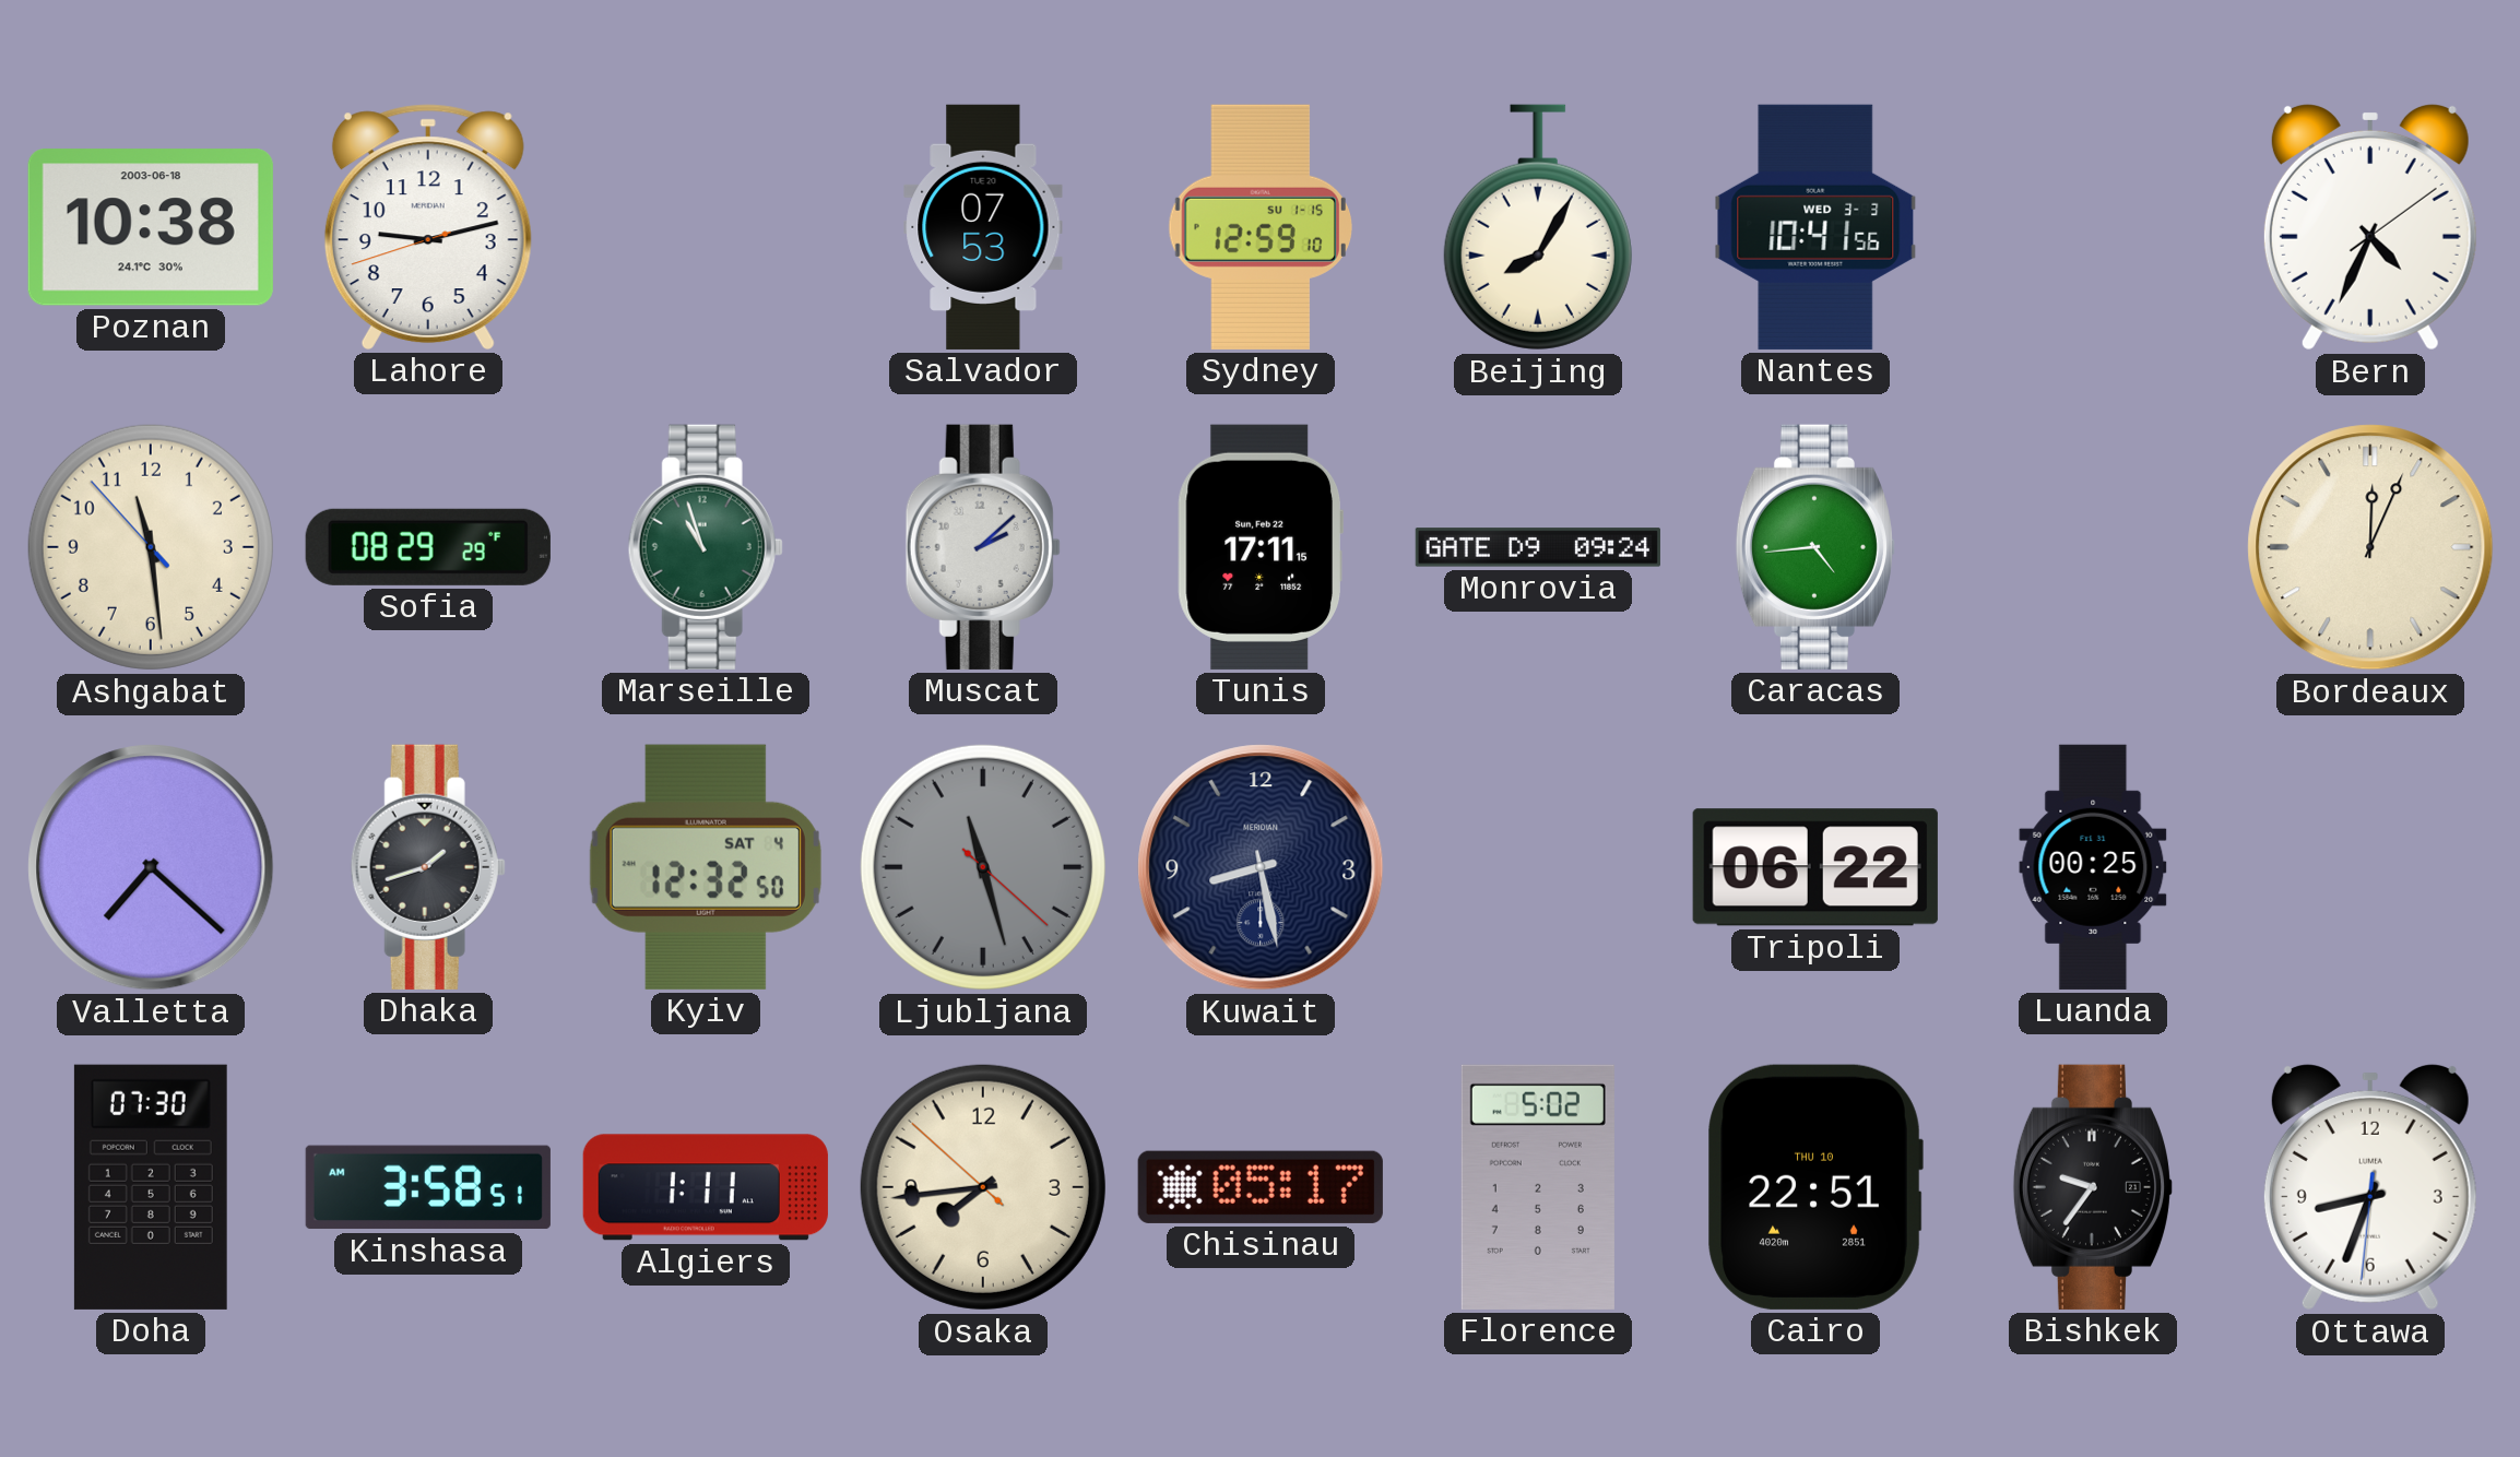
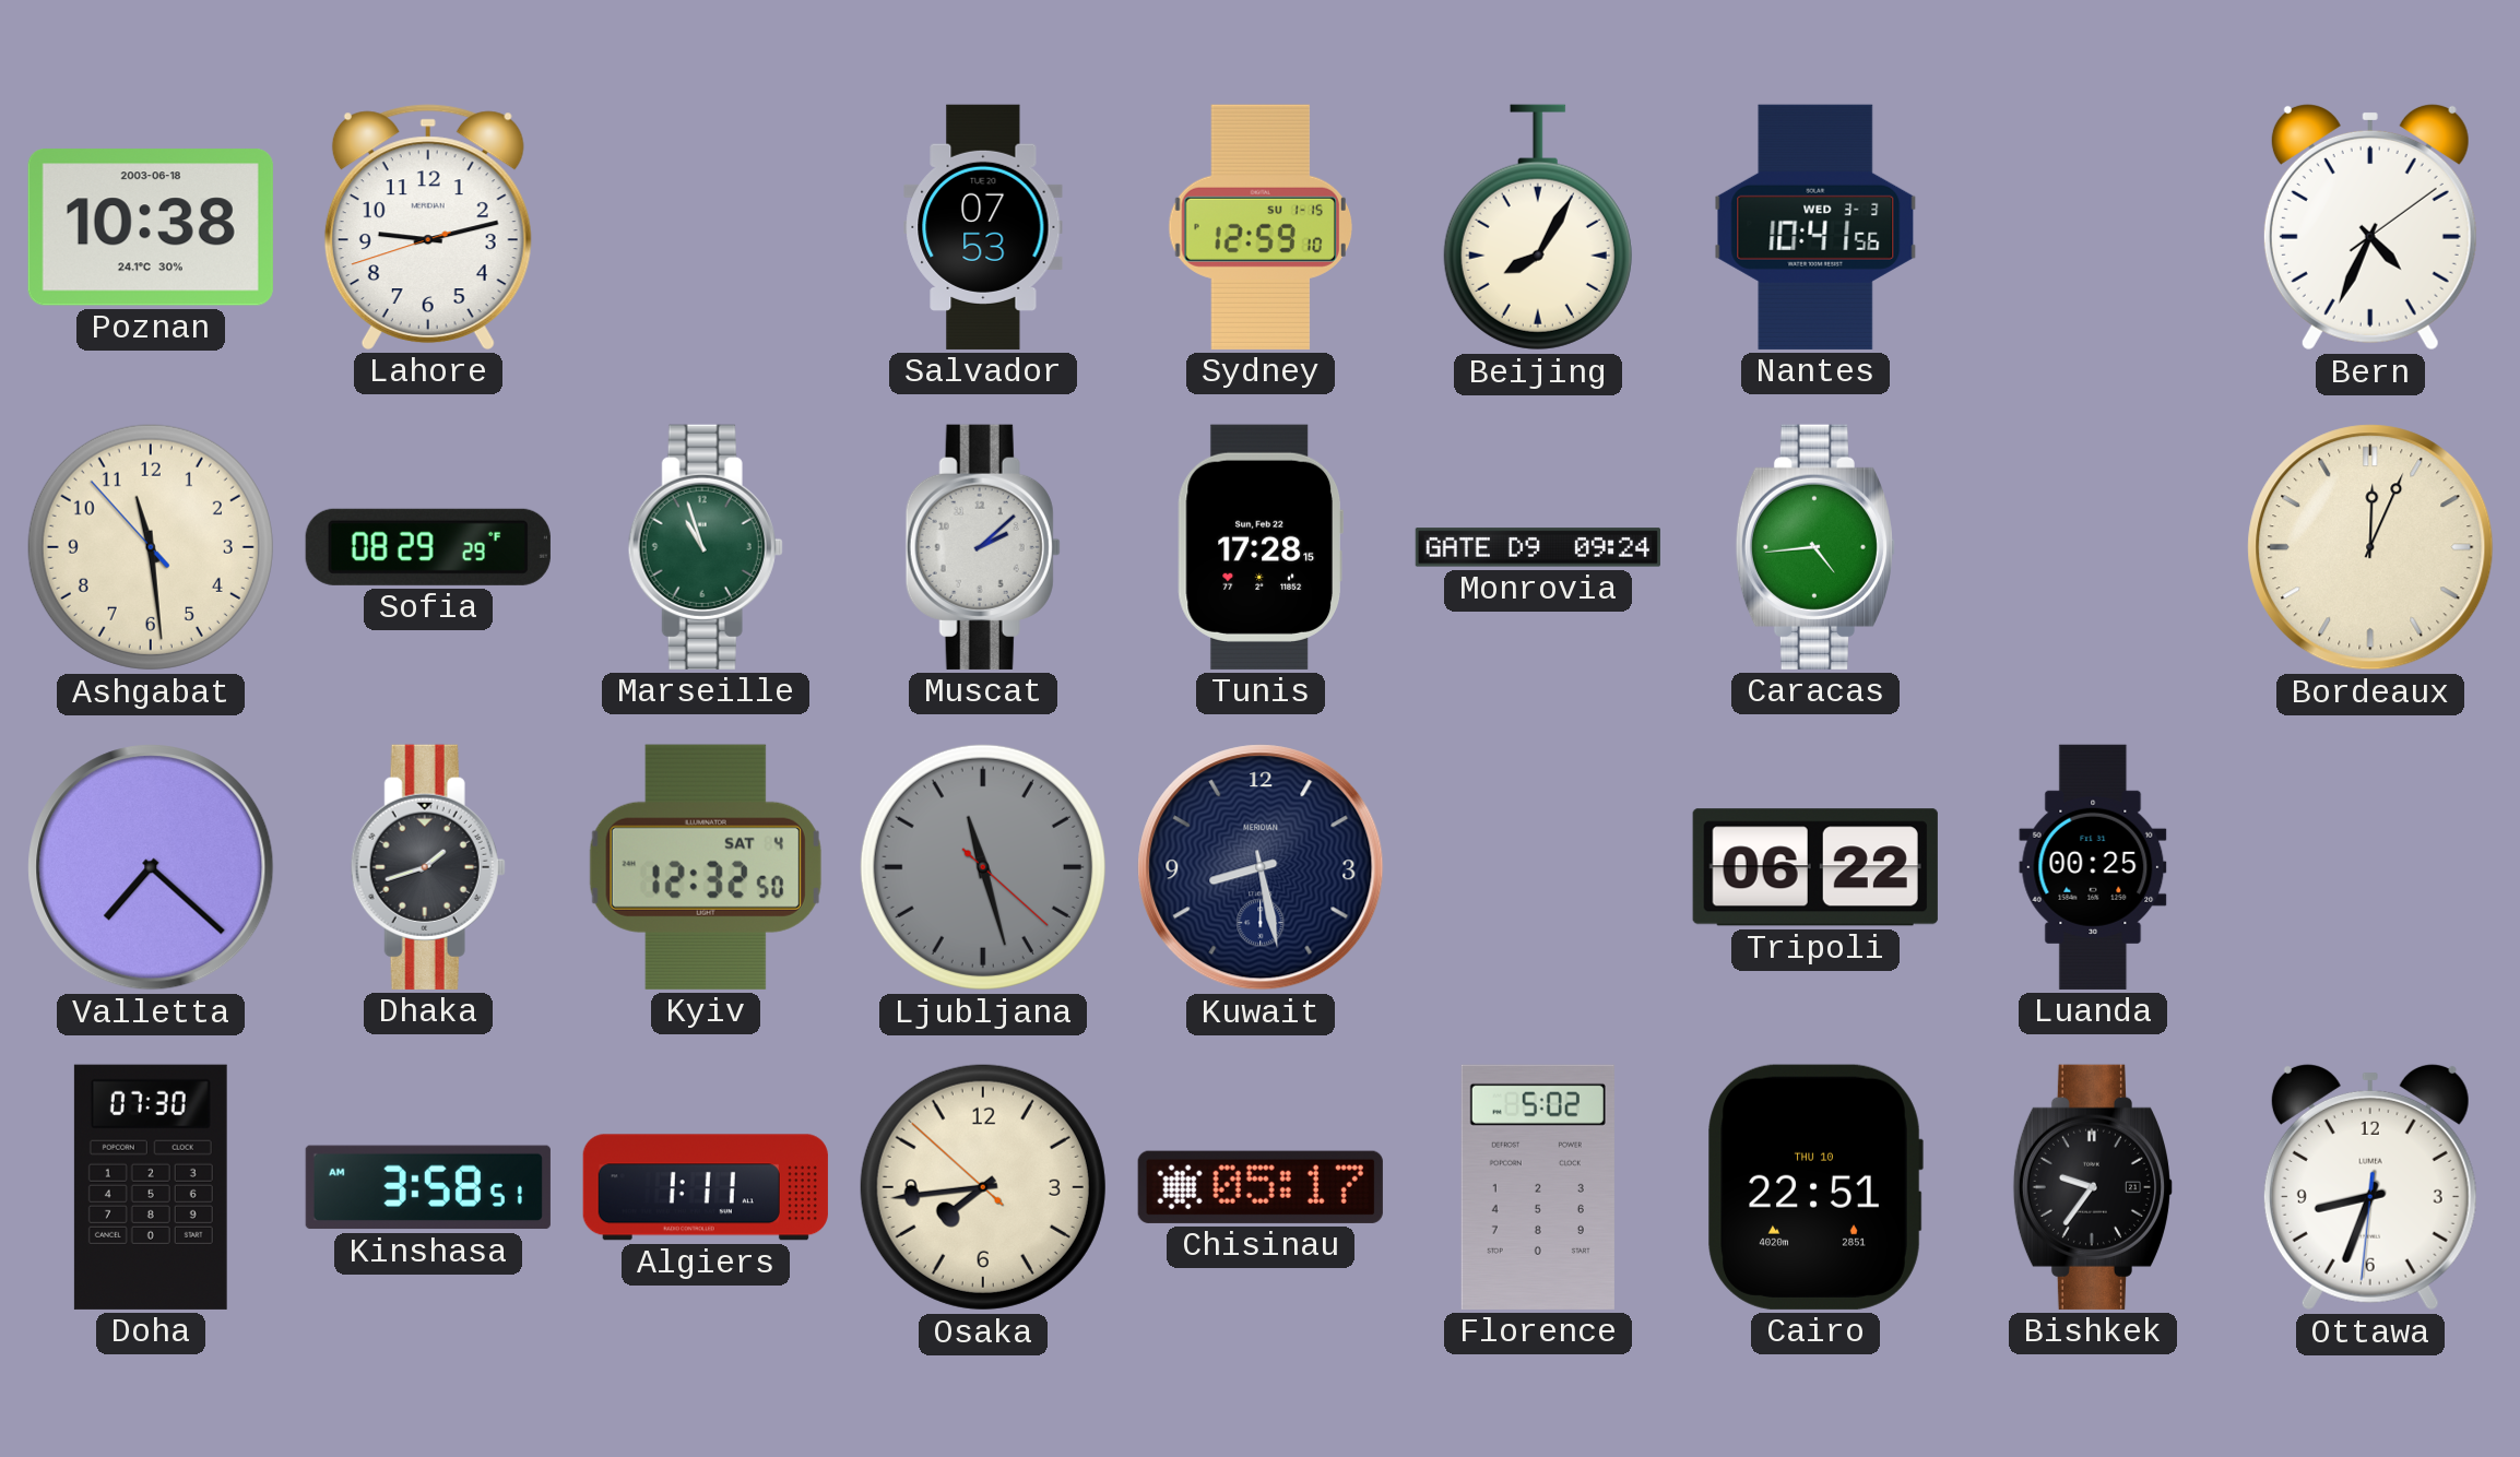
Tunis: 17:11 -> 17:28 (1259, 547)
